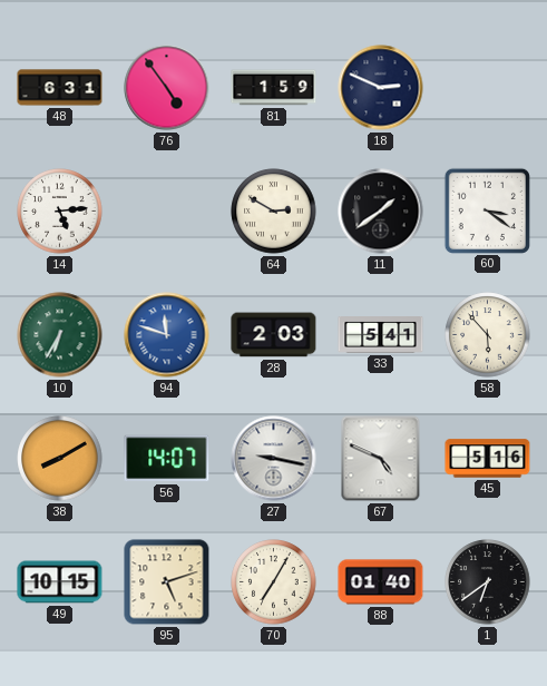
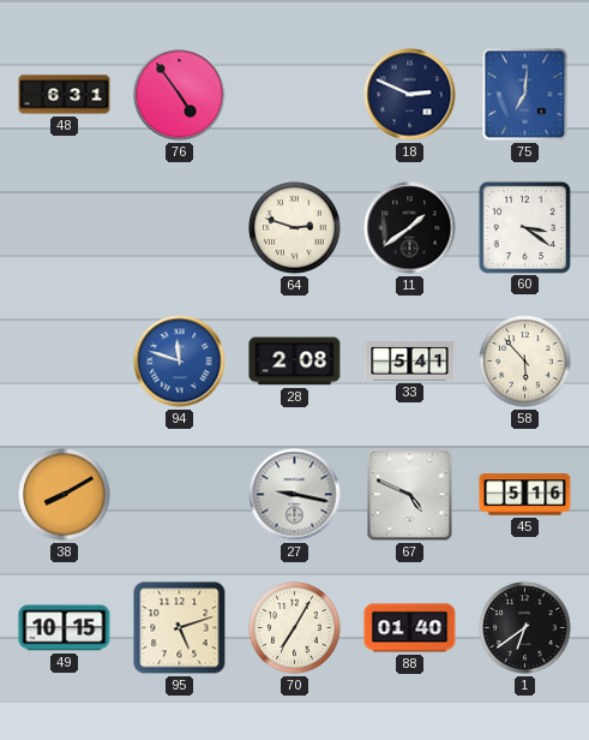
81: 1:59 -> none (274, 88)
75: none -> 7:01 (525, 95)
14: 5:14 -> none (60, 212)
64: 2:50 -> 2:48 (295, 228)
10: 6:35 -> none (60, 335)
28: 2:03 -> 2:08 (295, 362)
56: 14:07 -> none (167, 459)
